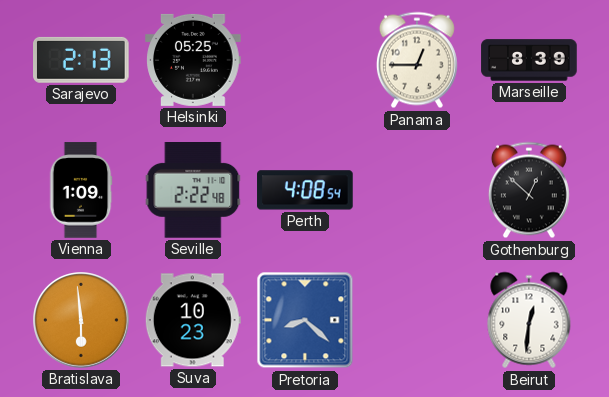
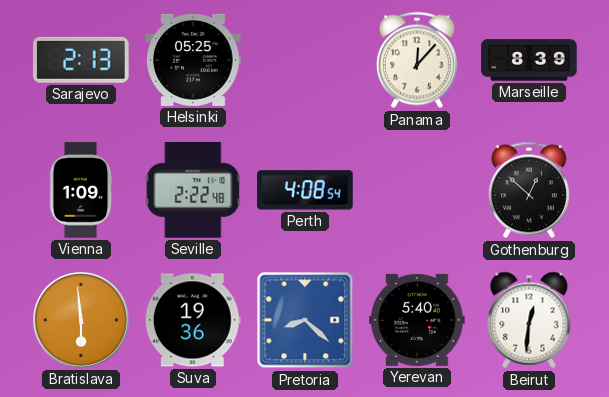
Panama: 12:45 -> 12:07 (417, 60)
Suva: 10:23 -> 19:36 (193, 320)
Yerevan: none -> 5:40 (417, 320)
